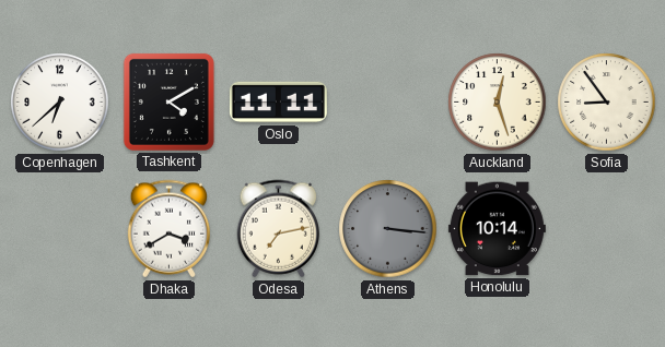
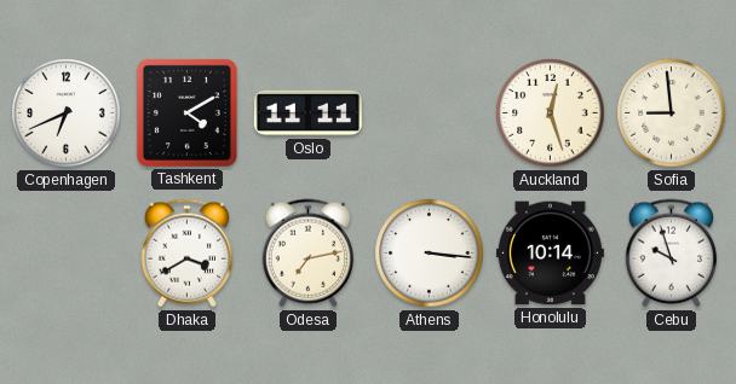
Copenhagen: 6:38 -> 6:41 (67, 114)
Sofia: 8:54 -> 8:59 (672, 114)
Athens dial: grey -> white (430, 254)
Cebu: none -> 9:57 (671, 254)
